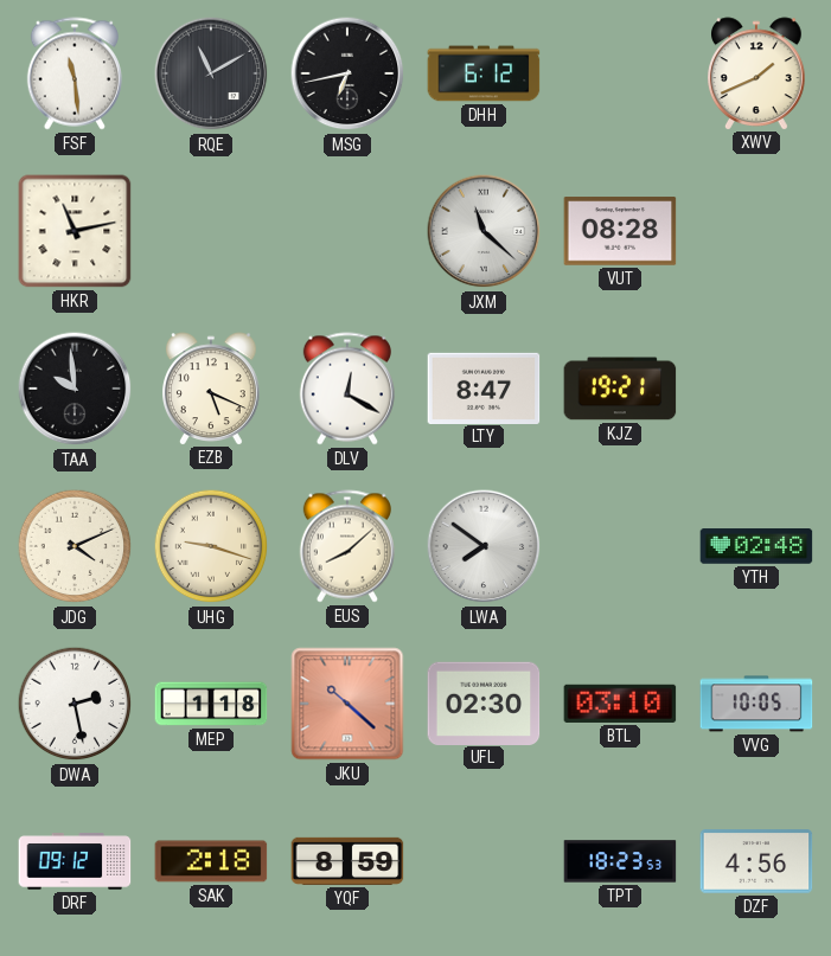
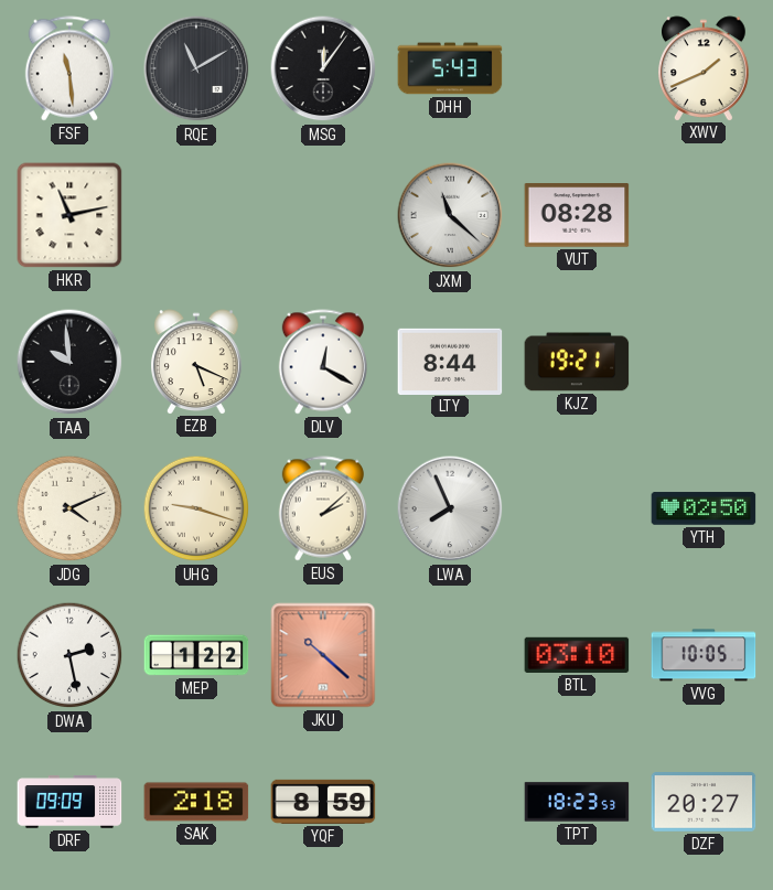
MSG: 6:43 -> 12:06 (323, 68)
DHH: 6:12 -> 5:43 (450, 68)
LTY: 8:47 -> 8:44 (450, 361)
EUS: 8:08 -> 2:08 (323, 508)
LWA: 7:51 -> 7:56 (450, 508)
YTH: 02:48 -> 02:50 (704, 508)
MEP: 1:18 -> 1:22 (196, 655)
UFL: 02:30 -> none (484, 702)
DRF: 09:12 -> 09:09 (69, 802)
DZF: 4:56 -> 20:27 (704, 802)
